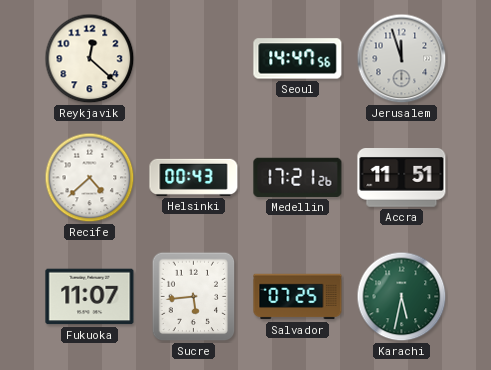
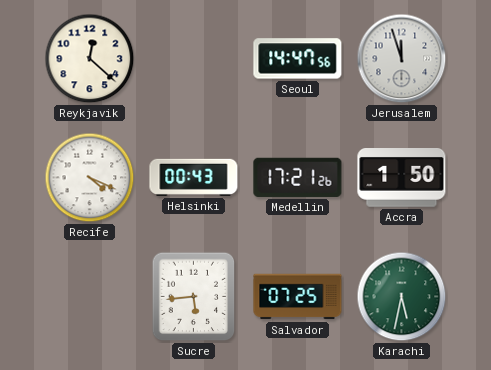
Recife: 4:38 -> 4:19 (90, 178)
Accra: 11:51 -> 1:50 (402, 178)
Fukuoka: 11:07 -> none (90, 297)
